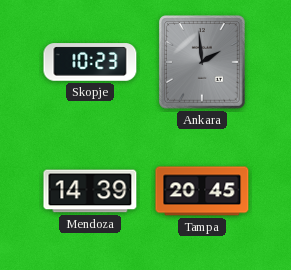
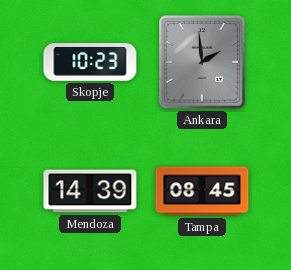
Tampa: 20:45 -> 08:45 (202, 191)
